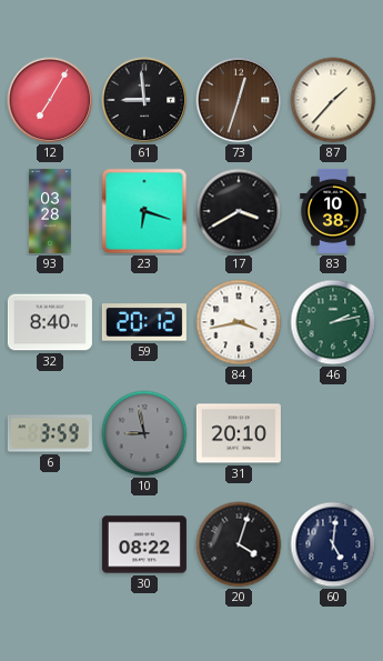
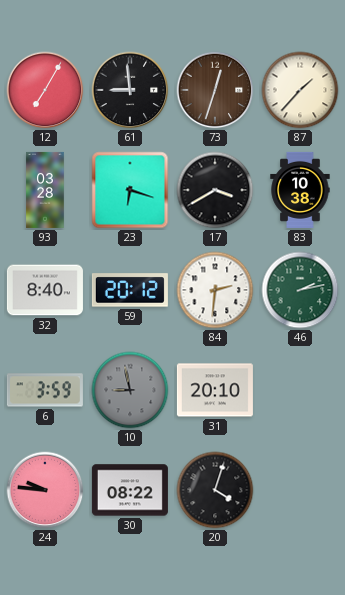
84: 3:43 -> 2:31 (215, 290)
24: none -> 9:46 (45, 490)
60: 5:01 -> none (333, 544)
